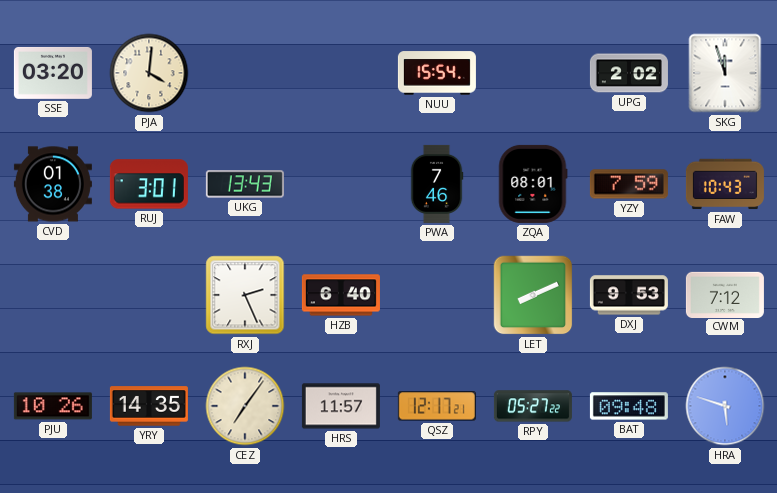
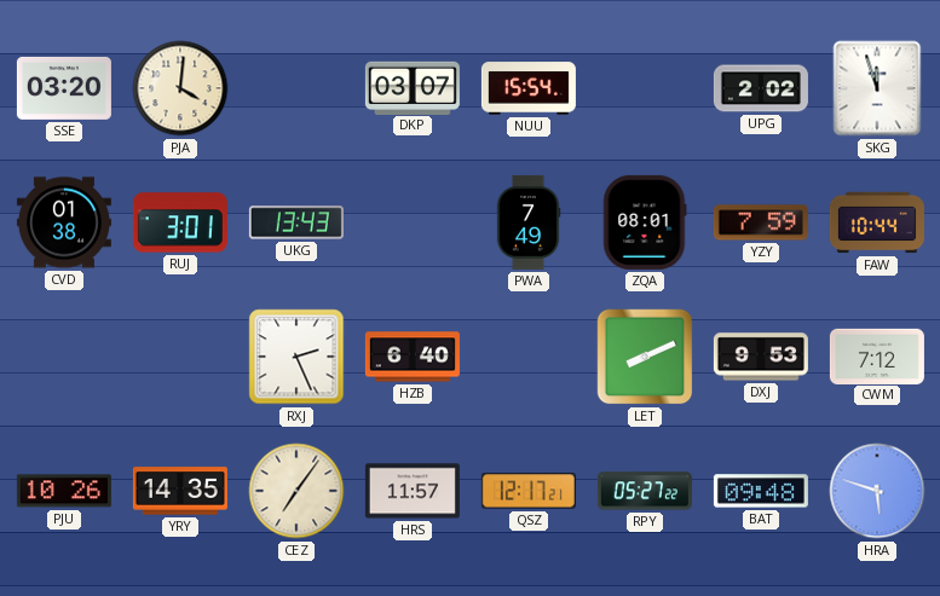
DKP: none -> 03:07 (413, 87)
PWA: 7:46 -> 7:49 (529, 222)
FAW: 10:43 -> 10:44 (877, 222)
